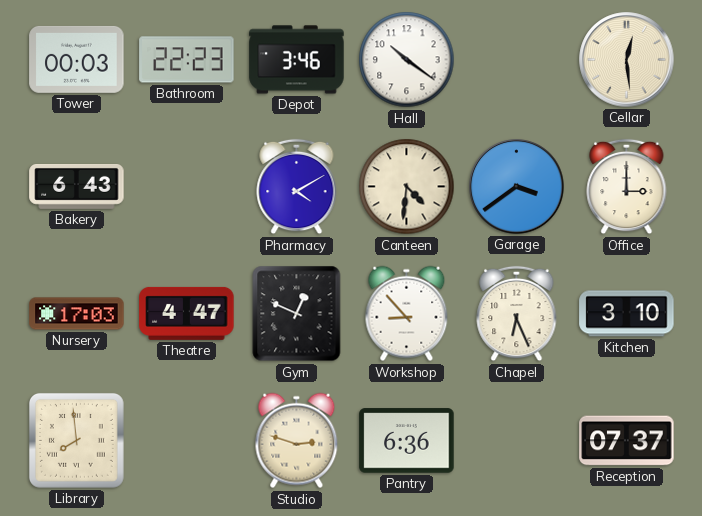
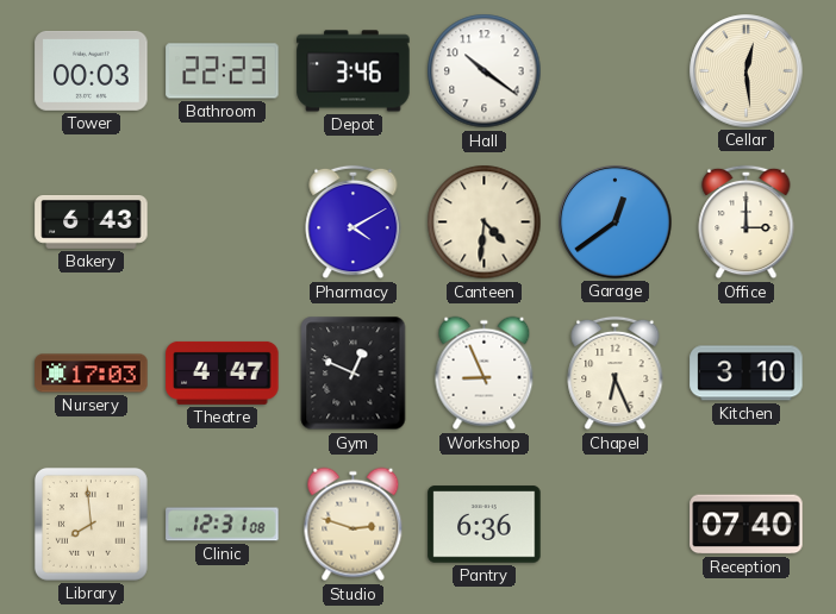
Garage: 3:39 -> 12:39 (616, 223)
Workshop: 8:53 -> 8:56 (485, 374)
Clinic: none -> 12:31 (223, 525)
Reception: 07:37 -> 07:40 (747, 525)
